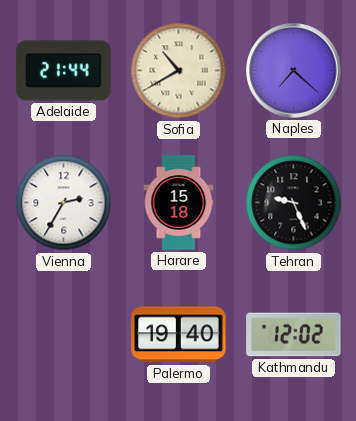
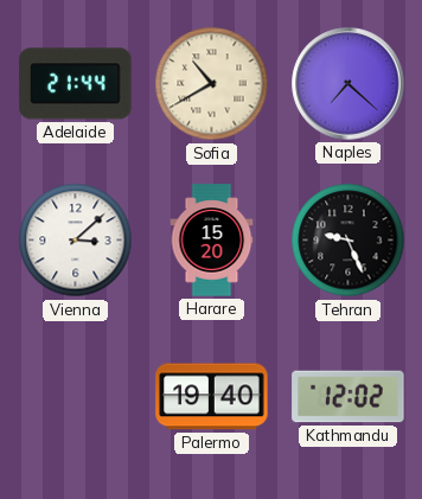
Vienna: 2:35 -> 3:08 (76, 241)
Harare: 15:18 -> 15:20 (212, 241)
